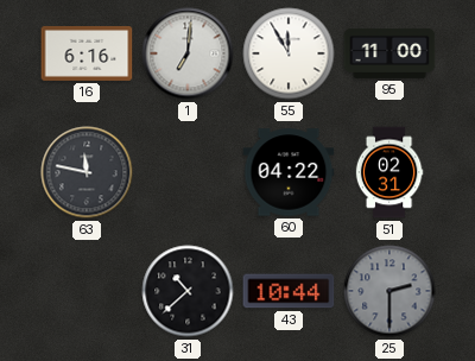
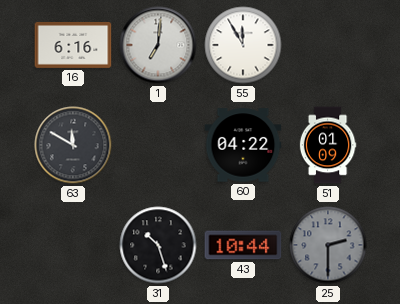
95: 11:00 -> none (389, 53)
63: 11:47 -> 11:50 (73, 145)
51: 02:31 -> 01:09 (328, 145)
31: 10:38 -> 10:27 (158, 245)
